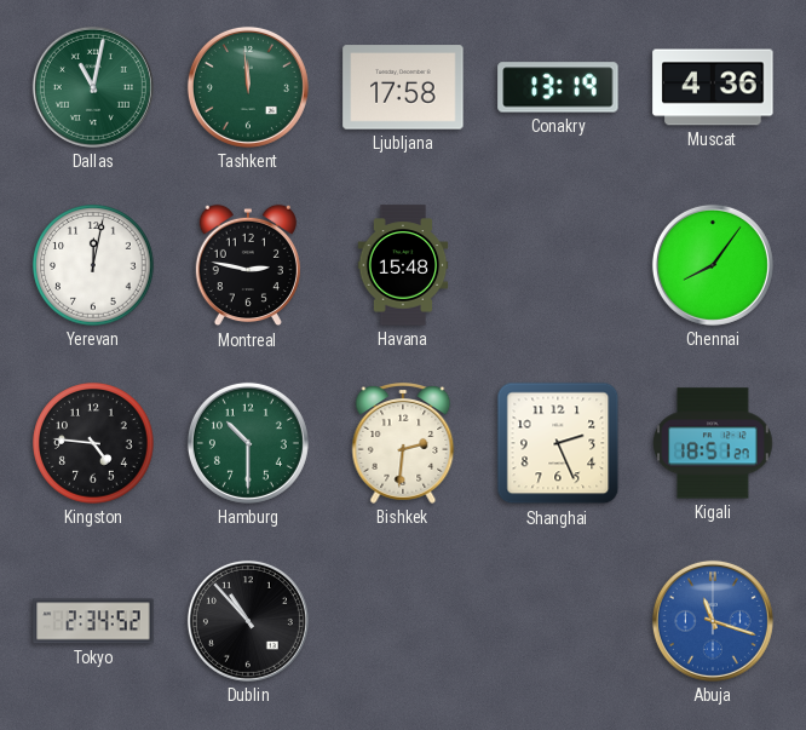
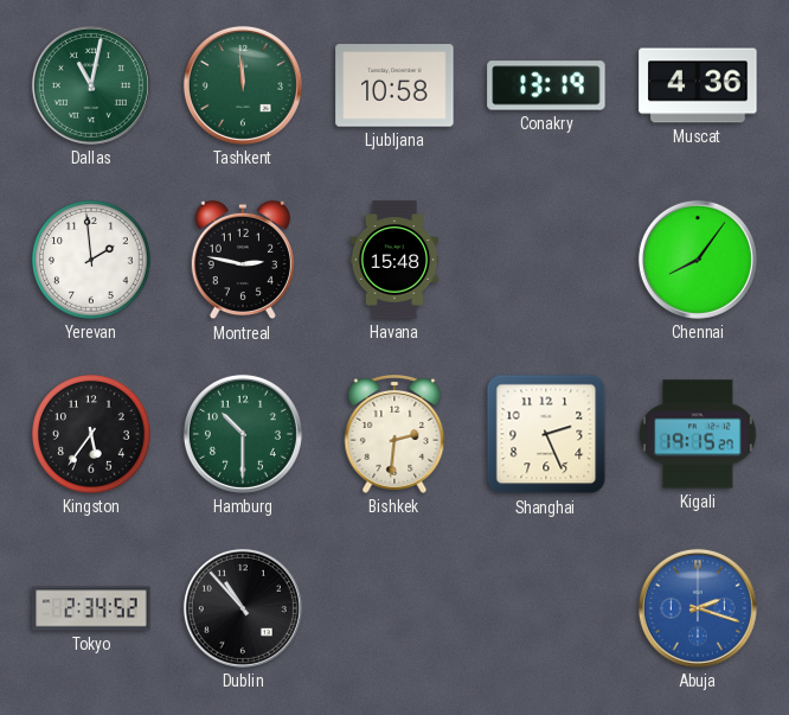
Ljubljana: 17:58 -> 10:58 (394, 85)
Yerevan: 12:02 -> 1:59 (91, 260)
Kingston: 4:46 -> 5:36 (91, 434)
Kigali: 18:51 -> 19:15 (698, 434)
Abuja: 11:18 -> 2:18 (698, 608)
